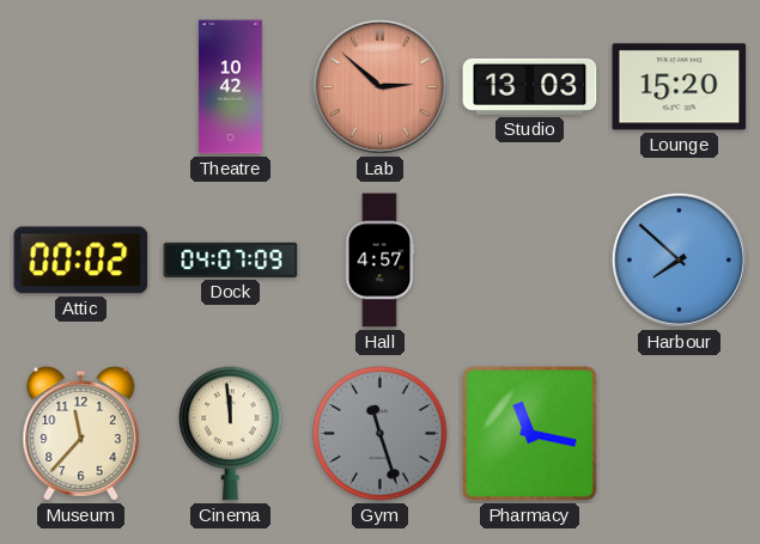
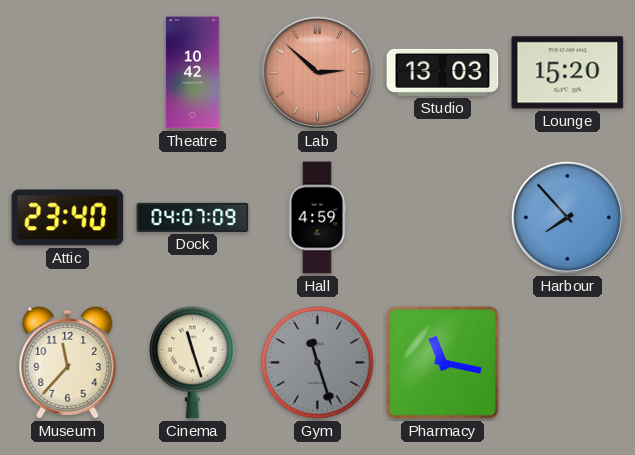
Attic: 00:02 -> 23:40 (68, 218)
Hall: 4:57 -> 4:59 (317, 218)
Harbour: 7:52 -> 7:53 (567, 217)
Cinema: 11:59 -> 11:27 (193, 362)
